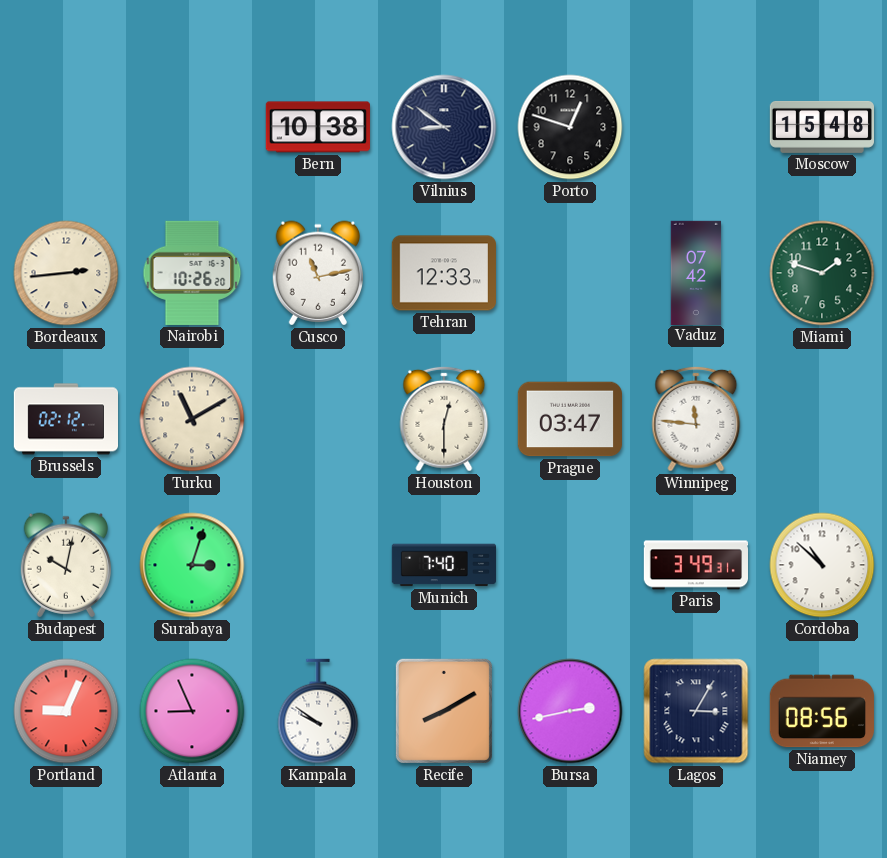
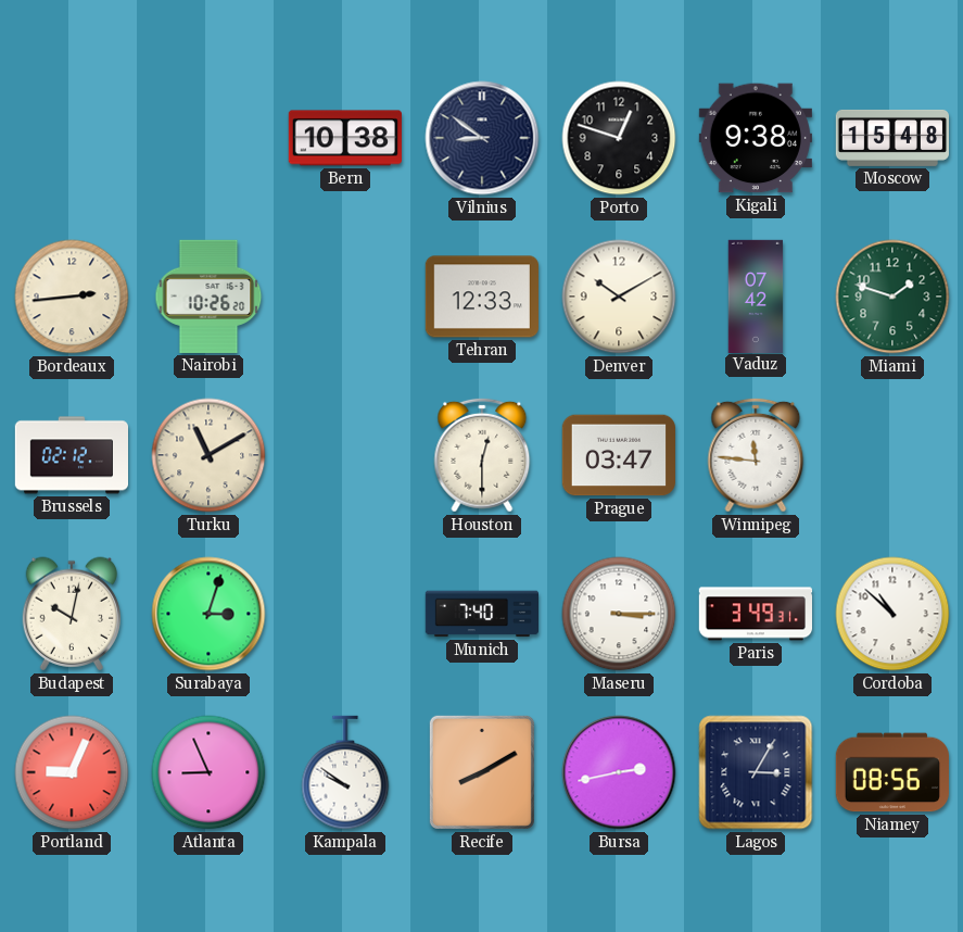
Kigali: none -> 9:38 (756, 138)
Cusco: 11:13 -> none (317, 273)
Denver: none -> 10:10 (619, 297)
Maseru: none -> 3:15 (619, 614)
